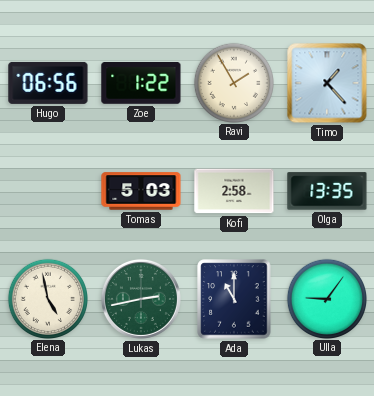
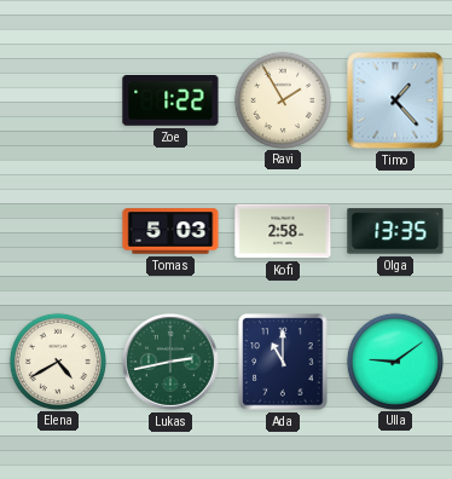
Hugo: 06:56 -> none (48, 83)
Elena: 4:58 -> 4:40 (57, 360)
Ulla: 9:06 -> 9:09 (394, 360)
